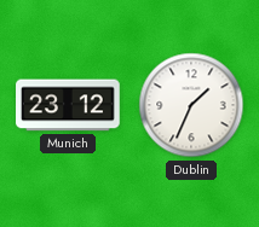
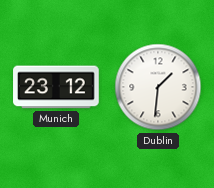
Dublin: 1:34 -> 1:31 (158, 87)
